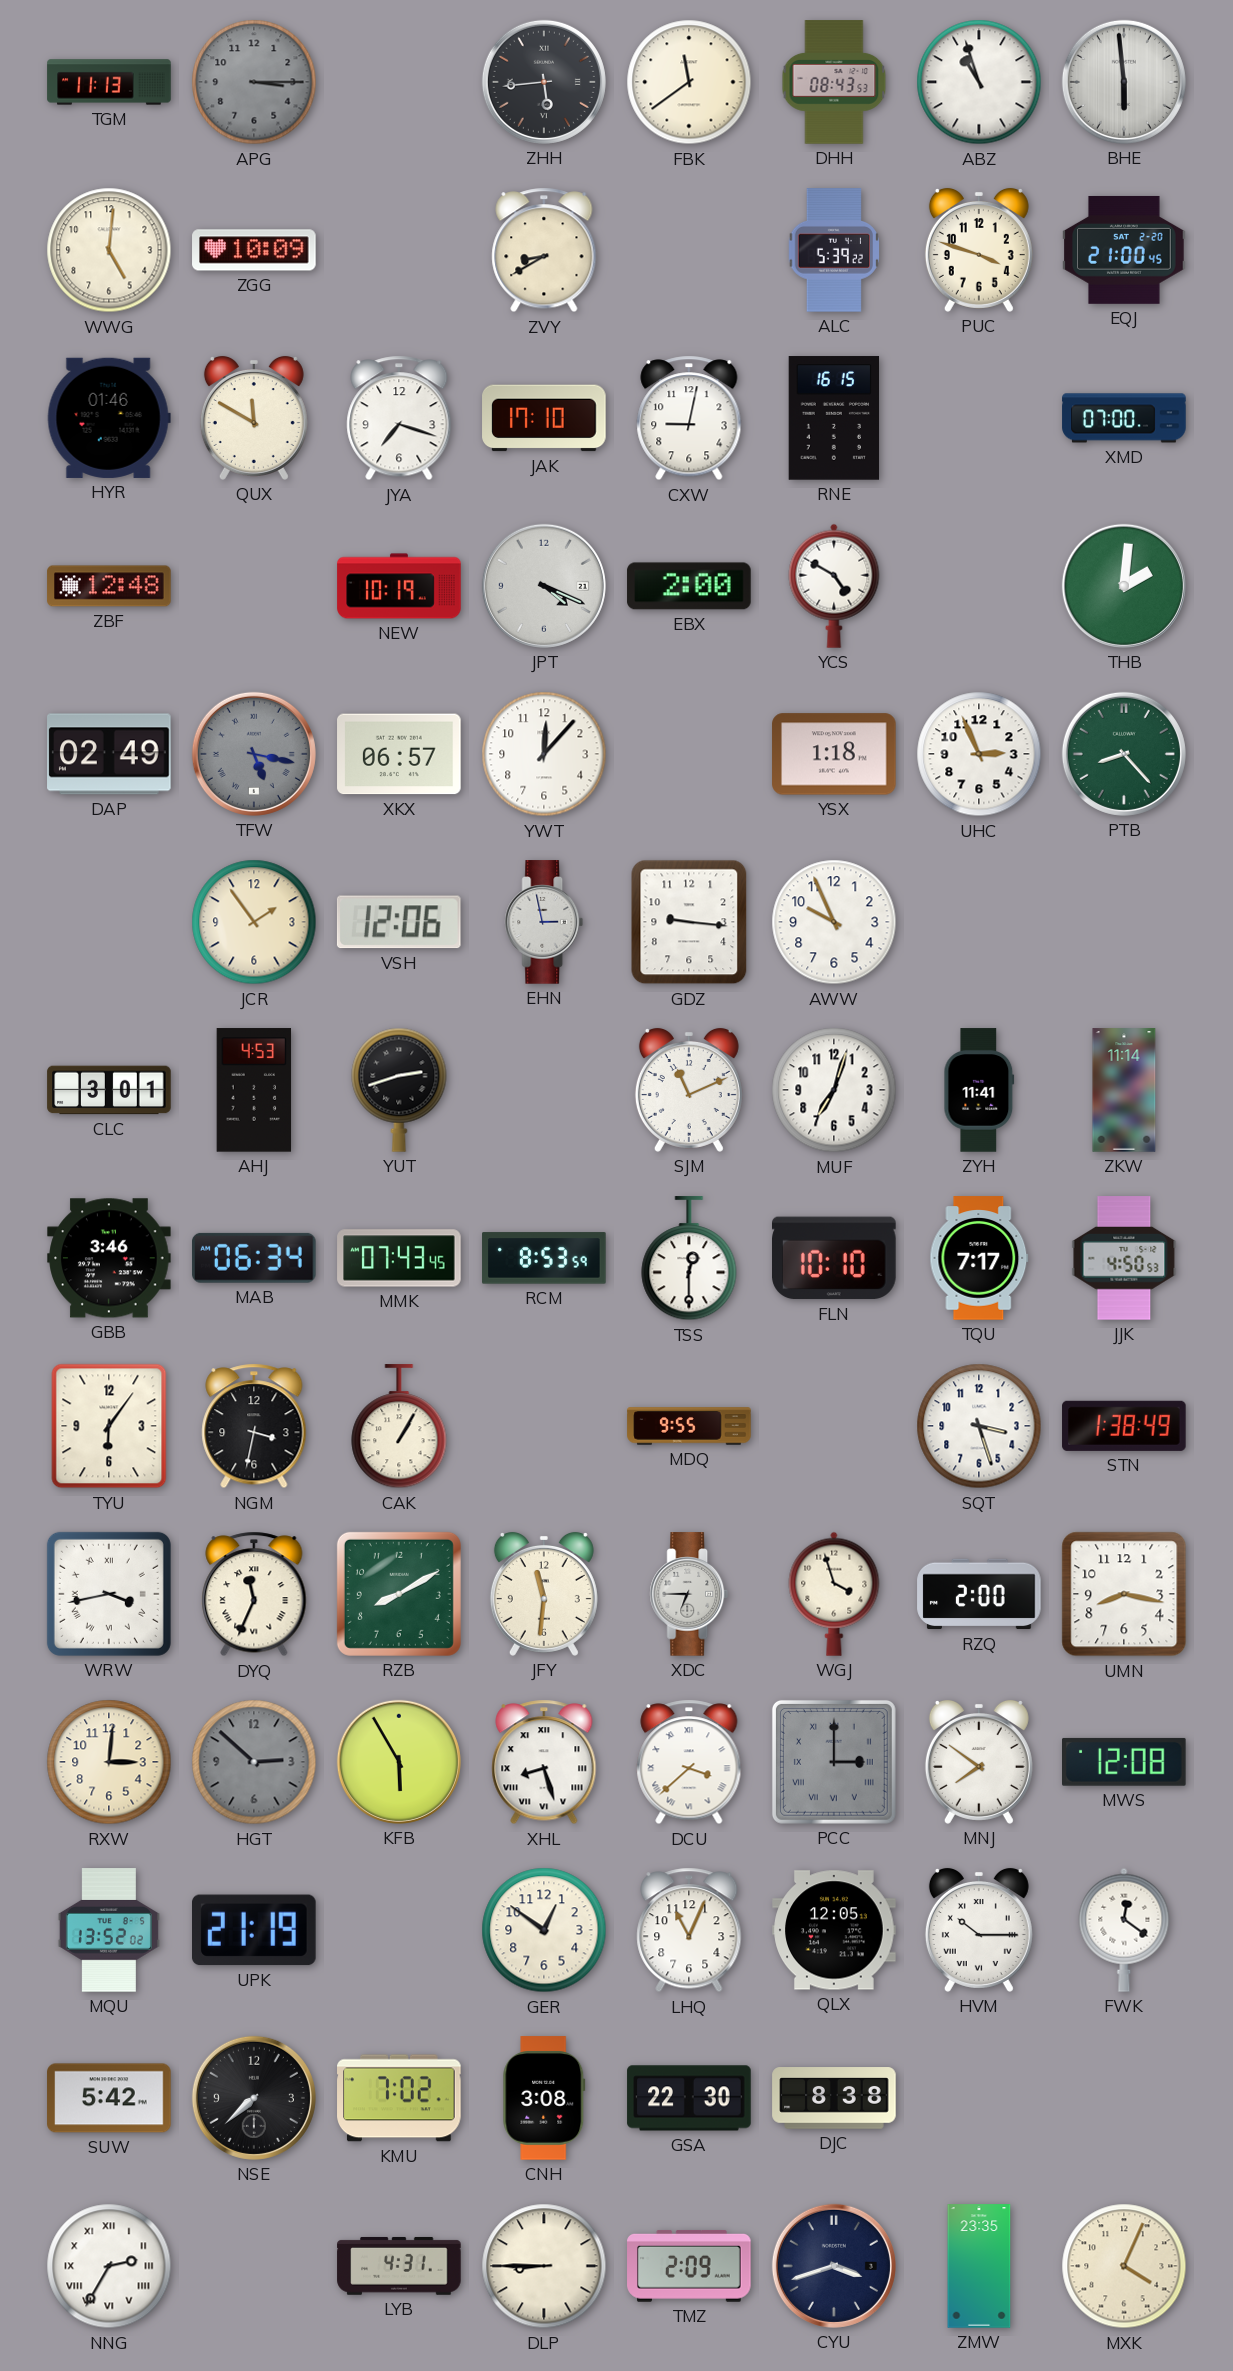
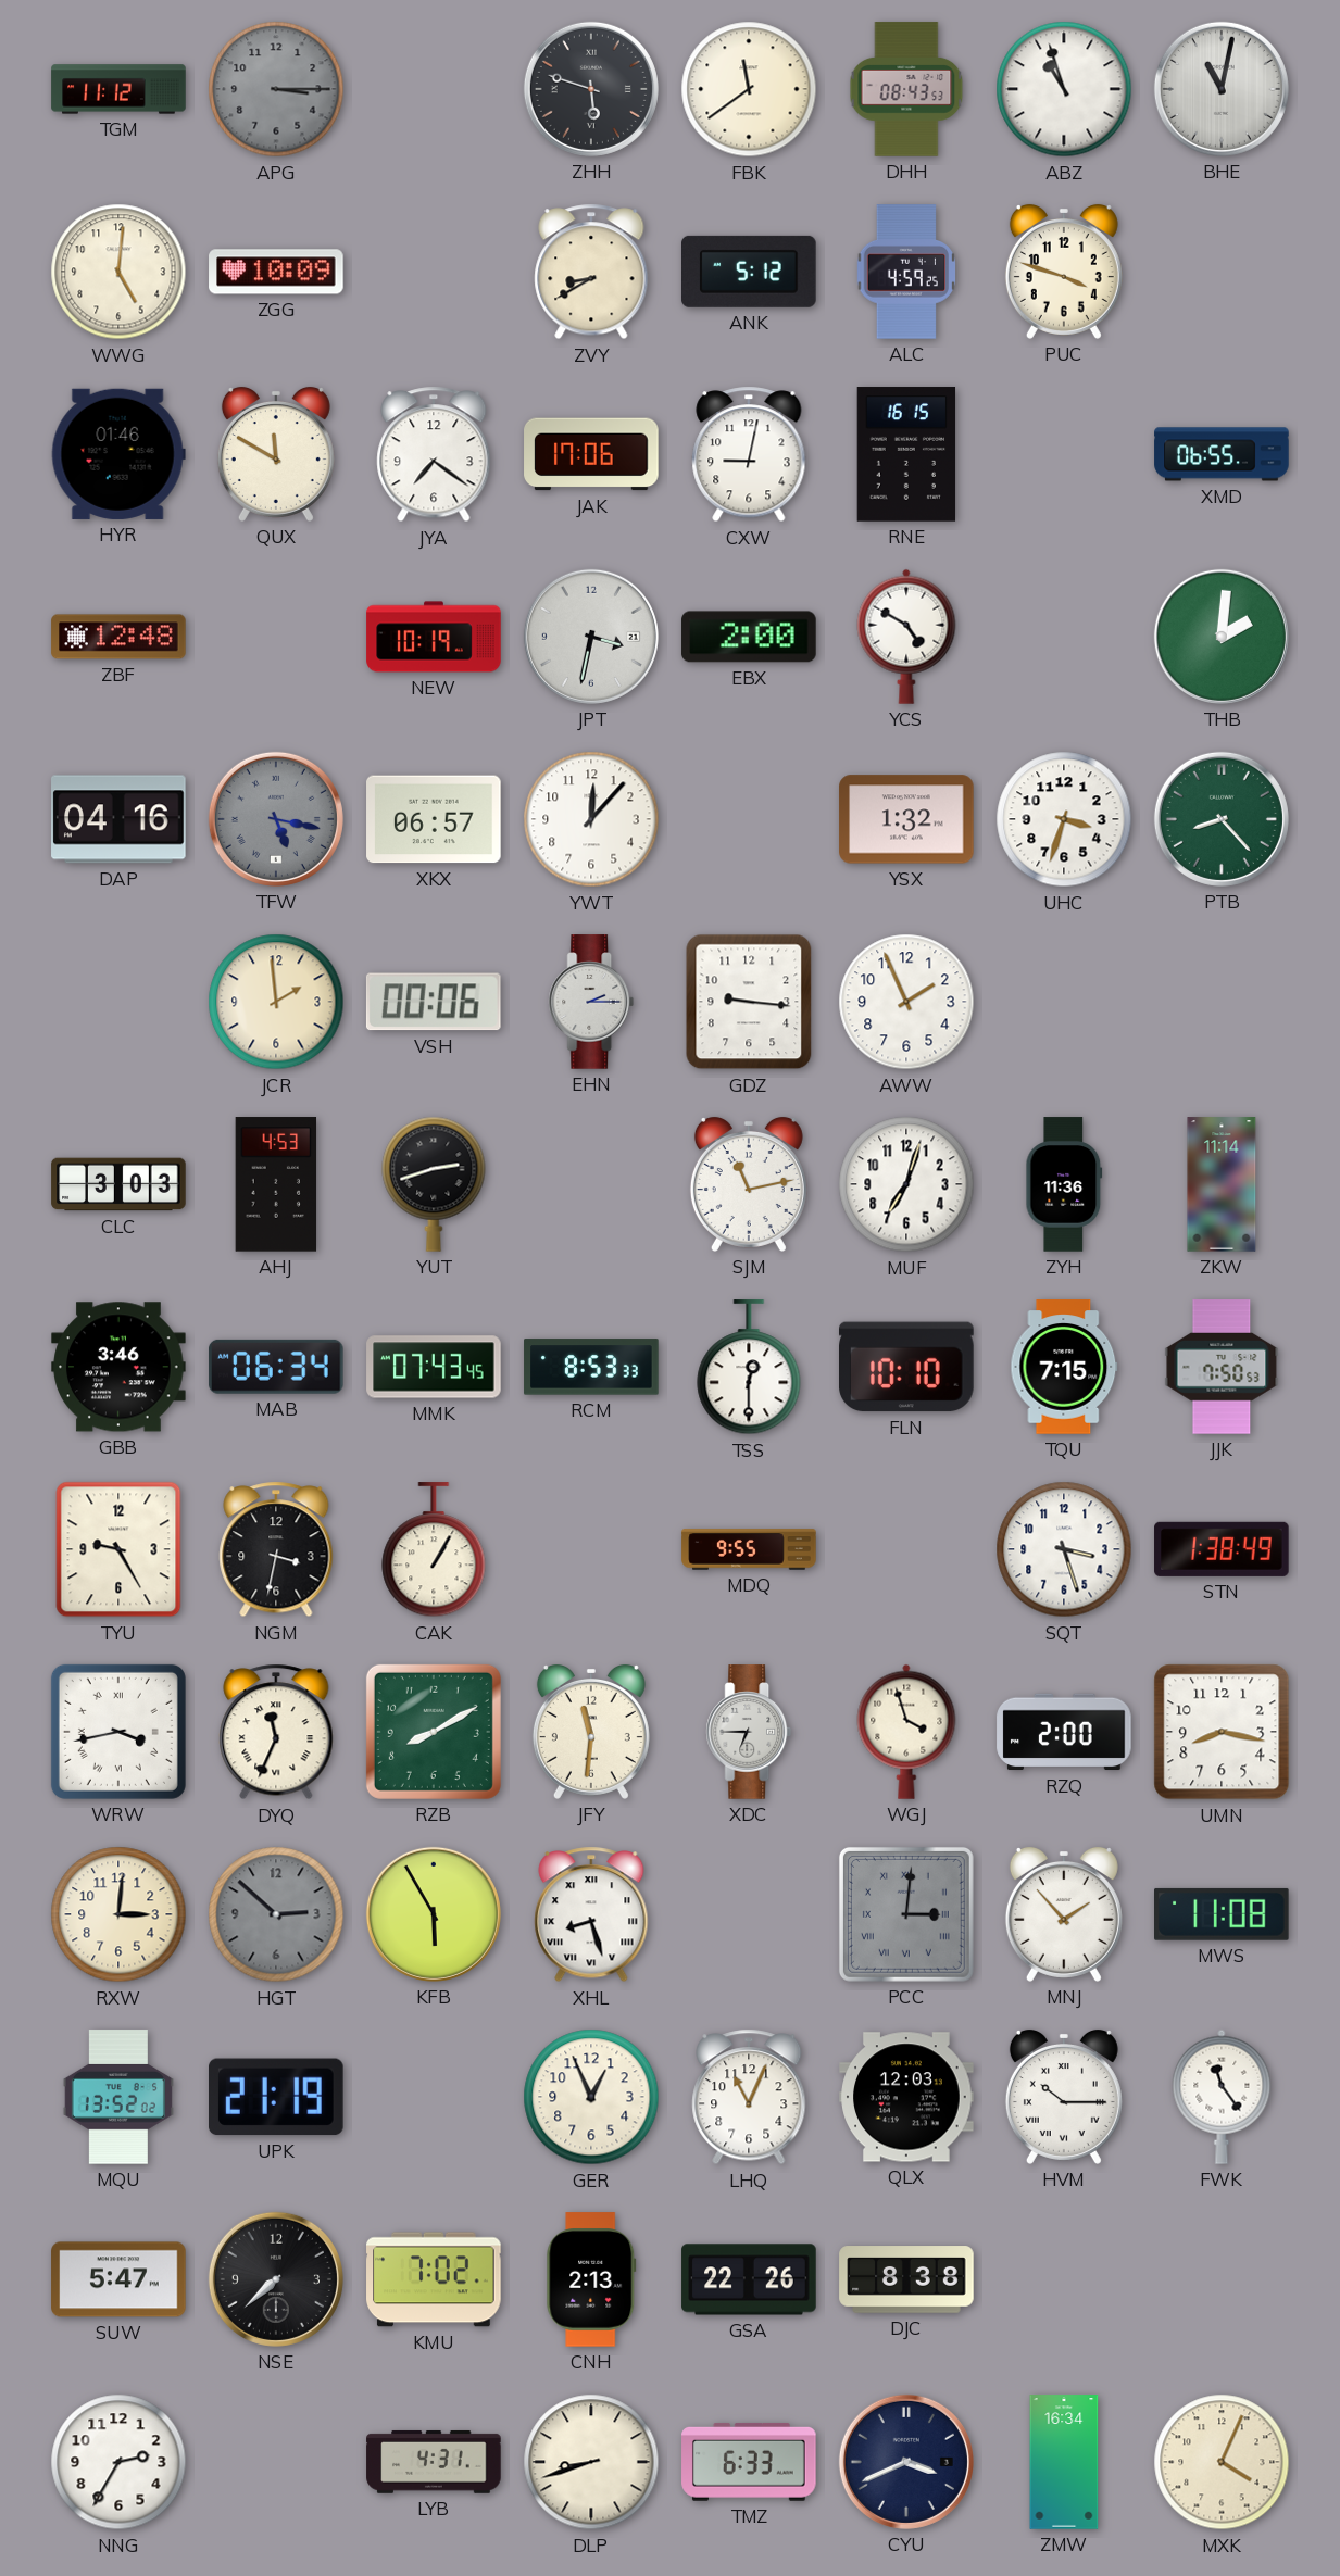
TGM: 11:13 -> 11:12 (118, 89)
ZHH: 5:44 -> 5:48 (591, 89)
BHE: 5:59 -> 11:02 (1222, 89)
ANK: none -> 5:12 (750, 272)
ALC: 5:39 -> 4:59 (905, 272)
EQJ: 21:00 -> none (1124, 250)
JYA: 7:18 -> 7:21 (434, 454)
JAK: 17:10 -> 17:06 (591, 454)
XMD: 07:00 -> 06:55 (1222, 454)
JPT: 4:19 -> 3:32 (591, 637)
DAP: 02:49 -> 04:16 (118, 819)
YSX: 1:18 -> 1:32 (906, 819)
UHC: 2:56 -> 3:33 (1064, 819)
JCR: 1:54 -> 1:59 (276, 1002)
VSH: 12:06 -> 00:06 (434, 1002)
EHN: 2:58 -> 2:15 (591, 1002)
AWW: 9:56 -> 1:56 (906, 1002)
CLC: 3:01 -> 3:03 (118, 1184)
SJM: 11:11 -> 11:13 (749, 1184)
ZYH: 11:41 -> 11:36 (1064, 1184)
RCM: 8:53:59 -> 8:53:33 (591, 1367)
TQU: 7:17 -> 7:15 (1064, 1367)
JJK: 4:50 -> 7:50 (1222, 1367)
TYU: 6:06 -> 9:25 (118, 1549)
DCU: 3:38 -> none (689, 1762)
PCC: 3:00 -> 3:01 (906, 1914)
MNJ: 7:51 -> 1:53 (1064, 1914)
MWS: 12:08 -> 11:08 (1223, 1914)
GER: 12:51 -> 12:56 (591, 2097)
QLX: 12:05 -> 12:03 (906, 2097)
FWK: 12:21 -> 11:24 (1222, 2097)
SUW: 5:42 -> 5:47 (118, 2279)
CNH: 3:08 -> 2:13 (591, 2279)
GSA: 22:30 -> 22:26 (749, 2279)
NNG numerals: Roman -> Arabic (118, 2462)
DLP: 8:45 -> 8:42 (591, 2462)
TMZ: 2:09 -> 6:33 (749, 2462)
CYU: 3:42 -> 3:41 (906, 2462)
ZMW: 23:35 -> 16:34 (1064, 2462)
